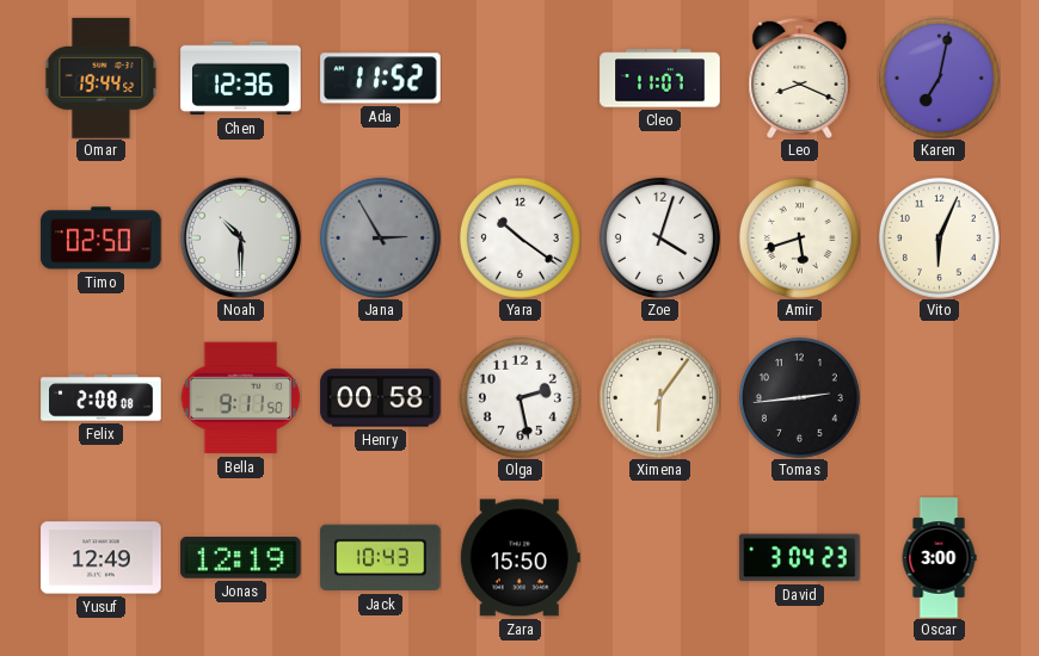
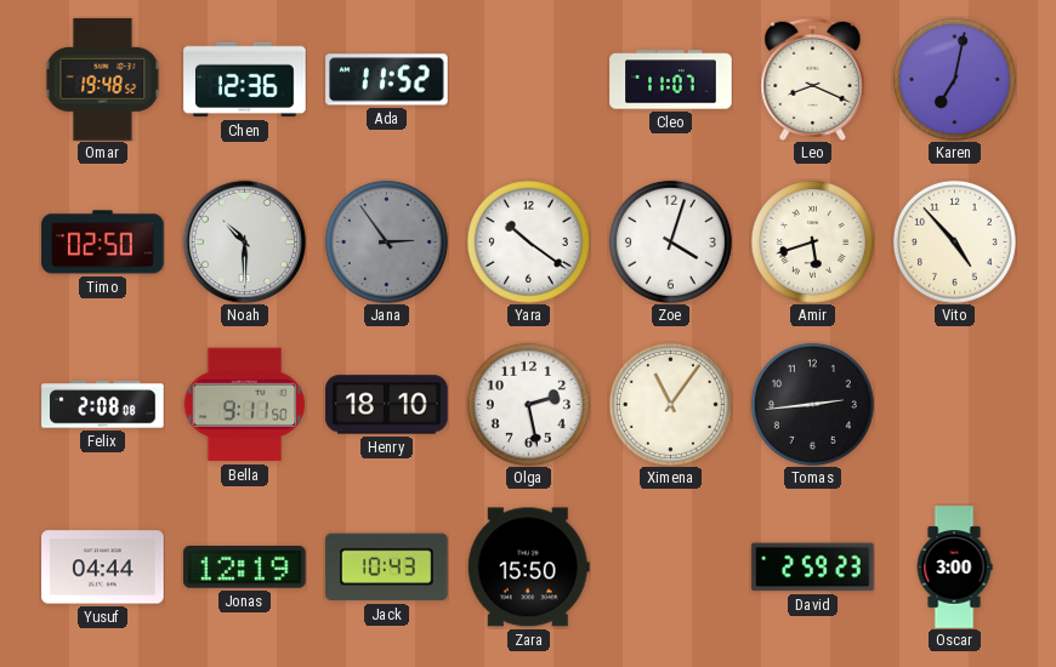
Omar: 19:44 -> 19:48 (103, 80)
Jana: 2:55 -> 2:54 (386, 241)
Vito: 6:04 -> 4:53 (954, 241)
Henry: 00:58 -> 18:10 (387, 405)
Ximena: 6:06 -> 11:06 (670, 404)
Yusuf: 12:49 -> 04:44 (103, 568)
David: 3:04 -> 2:59 (813, 568)
